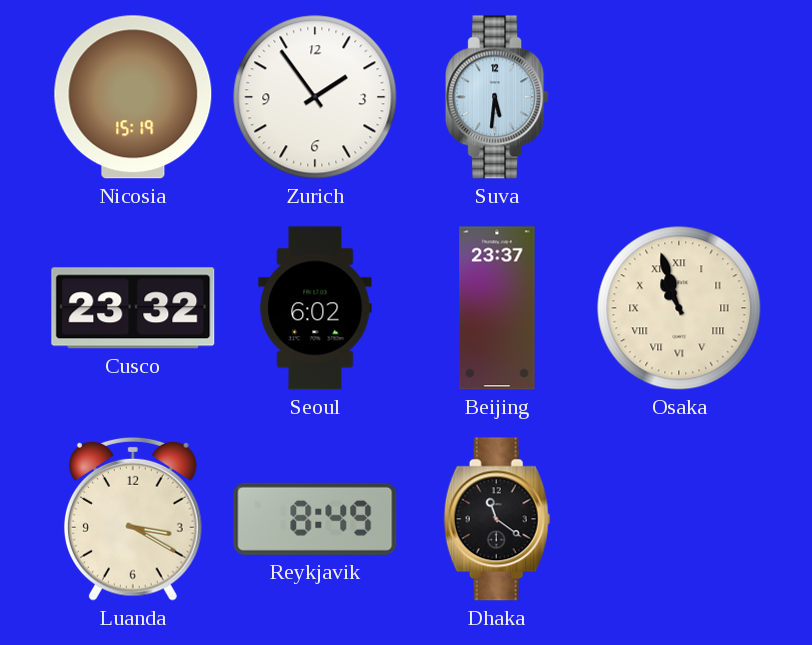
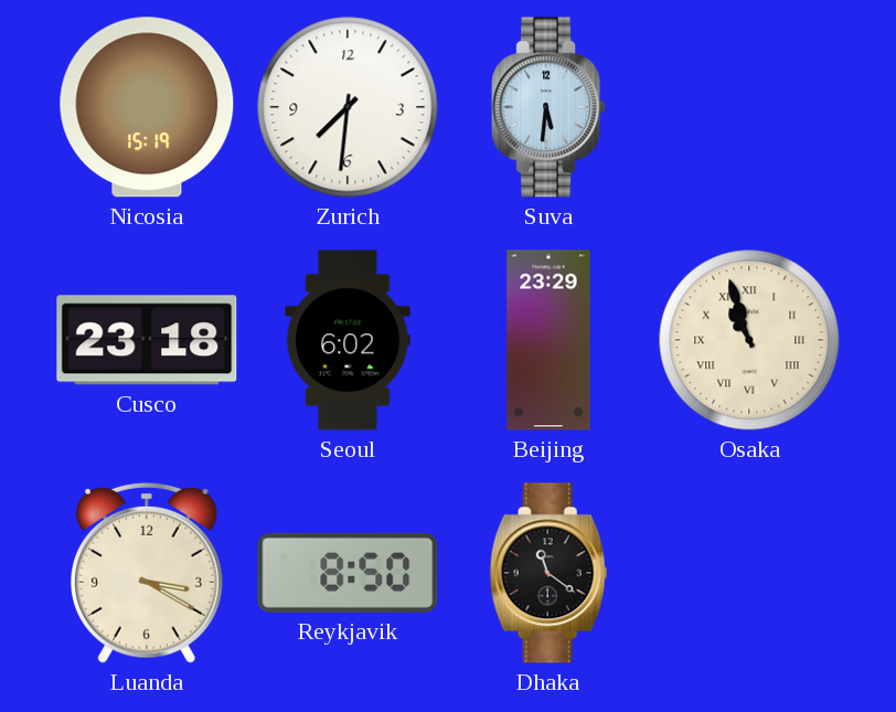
Zurich: 1:54 -> 7:31 (348, 107)
Cusco: 23:32 -> 23:18 (147, 340)
Beijing: 23:37 -> 23:29 (548, 340)
Reykjavik: 8:49 -> 8:50 (348, 573)
